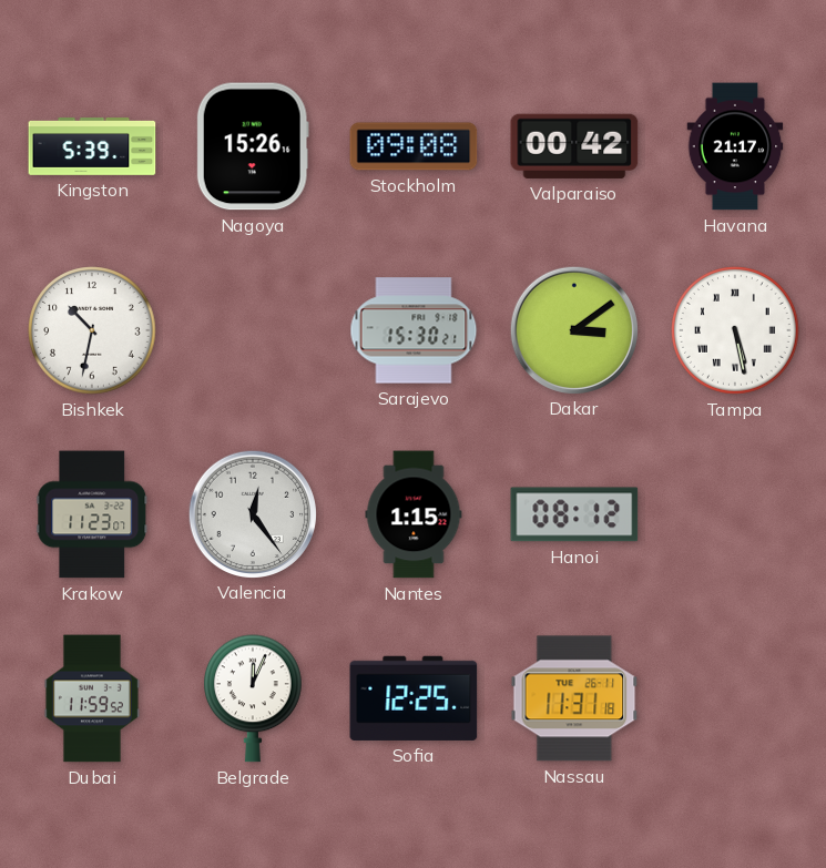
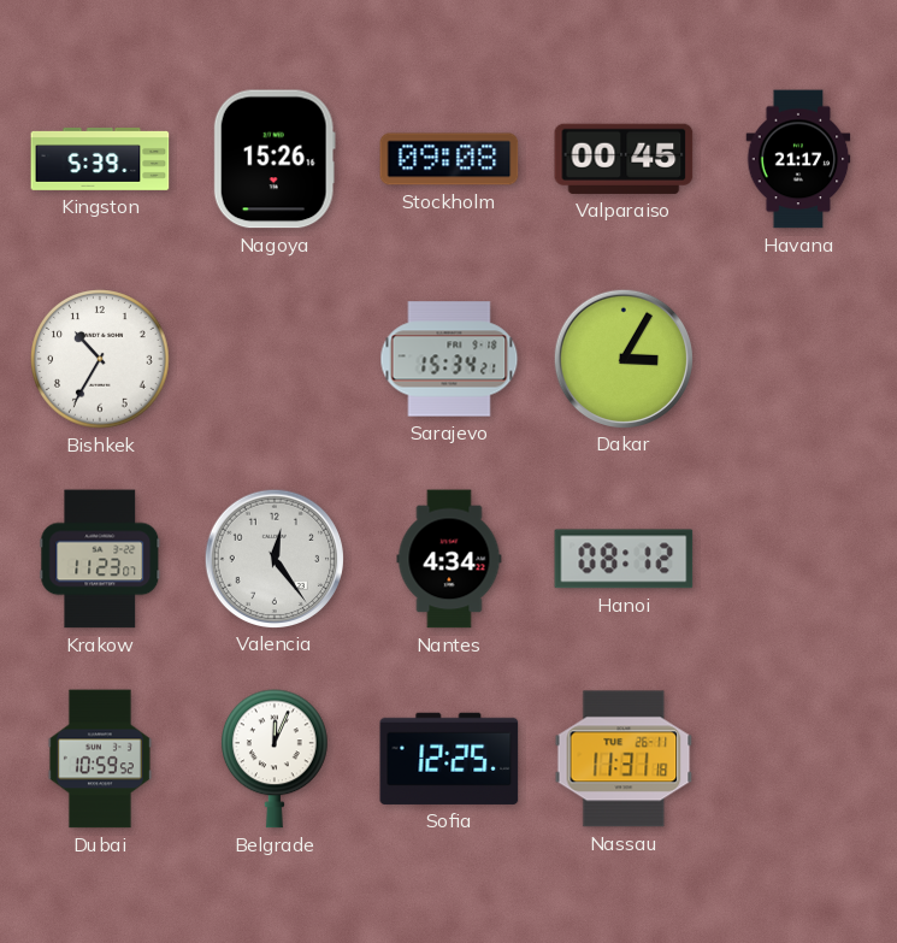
Valparaiso: 00:42 -> 00:45 (624, 159)
Bishkek: 10:32 -> 10:35 (100, 359)
Sarajevo: 15:30 -> 15:34 (449, 359)
Dakar: 3:09 -> 3:05 (622, 358)
Tampa: 5:28 -> none (735, 330)
Nantes: 1:15 -> 4:34 (449, 559)
Dubai: 11:59 -> 10:59 (100, 759)
